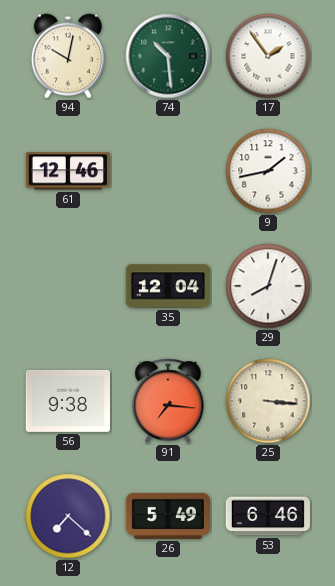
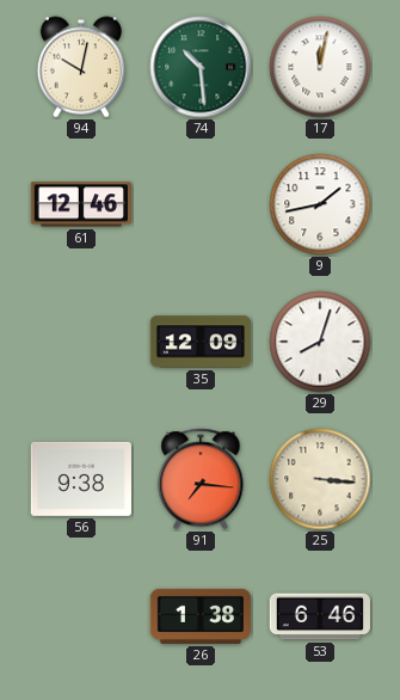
17: 1:54 -> 12:02 (320, 67)
35: 12:04 -> 12:09 (199, 342)
12: 7:22 -> none (68, 516)
26: 5:49 -> 1:38 (199, 616)
